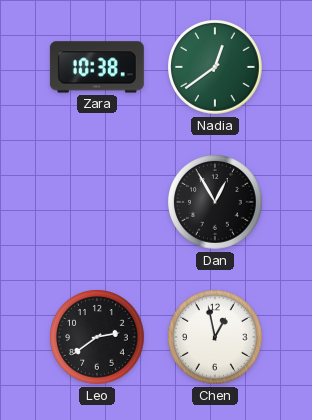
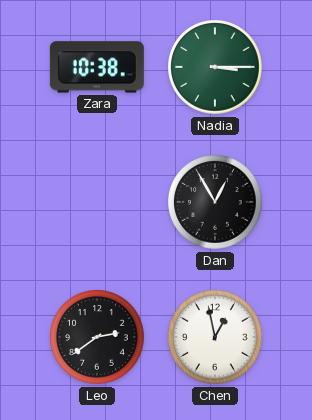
Nadia: 12:39 -> 3:15 (215, 67)
